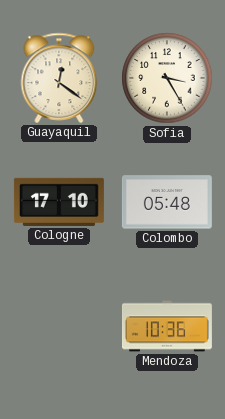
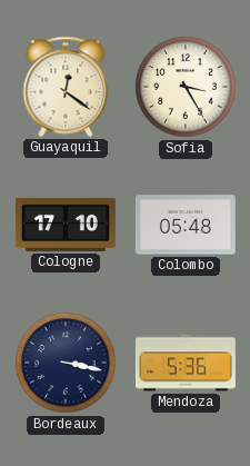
Bordeaux: none -> 3:17 (66, 363)
Mendoza: 10:36 -> 5:36 (186, 363)
